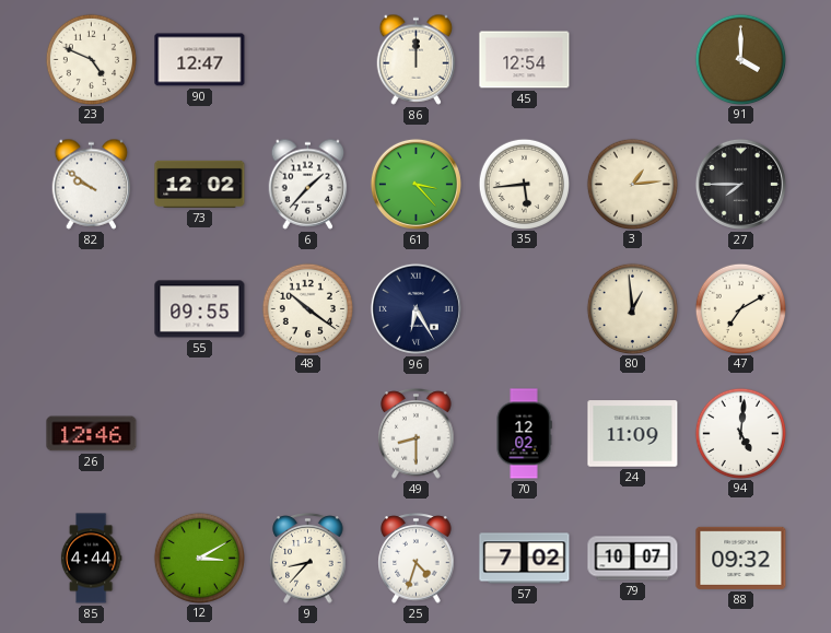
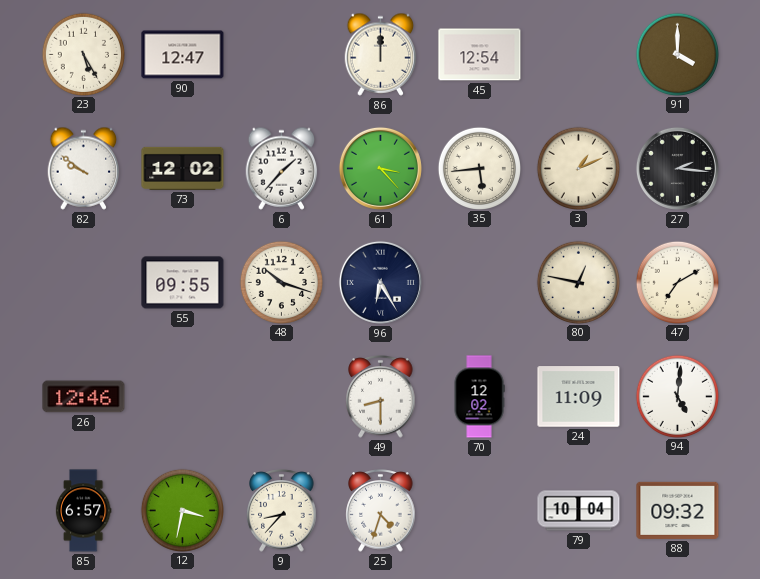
23: 4:49 -> 5:25 (83, 54)
3: 1:14 -> 1:11 (578, 168)
27: 7:45 -> 2:16 (677, 168)
48: 10:21 -> 10:18 (281, 282)
80: 12:59 -> 12:47 (578, 282)
85: 4:44 -> 6:57 (83, 511)
12: 3:10 -> 3:32 (182, 510)
57: 7:02 -> none (525, 559)
79: 10:07 -> 10:04 (579, 511)
